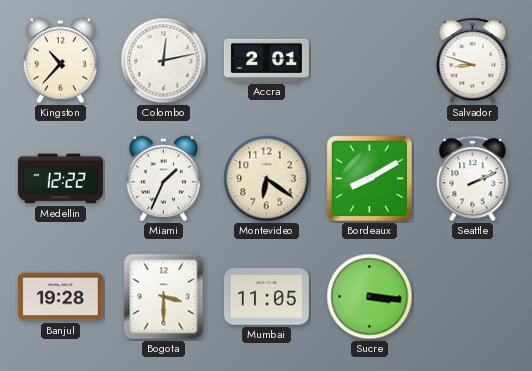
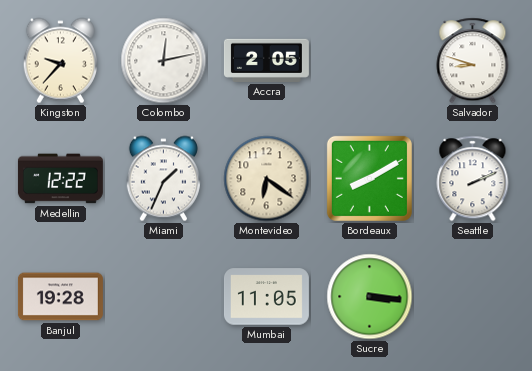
Kingston: 10:37 -> 9:37 (60, 61)
Accra: 2:01 -> 2:05 (266, 60)
Bogota: 3:30 -> none (164, 297)
